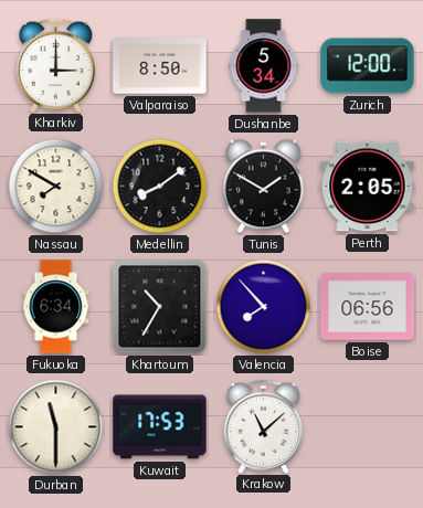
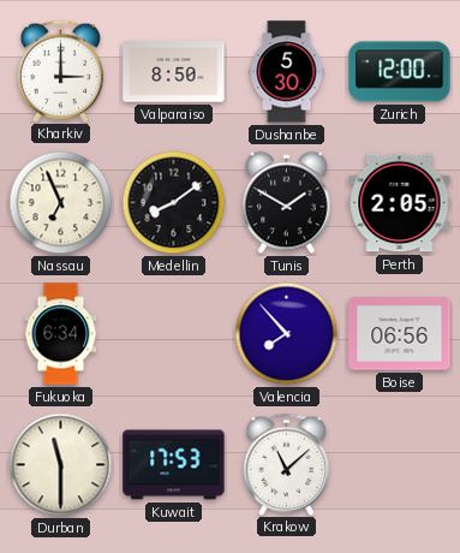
Dushanbe: 5:34 -> 5:30 (287, 72)
Nassau: 7:50 -> 6:56 (61, 203)
Khartoum: 10:35 -> none (160, 307)
